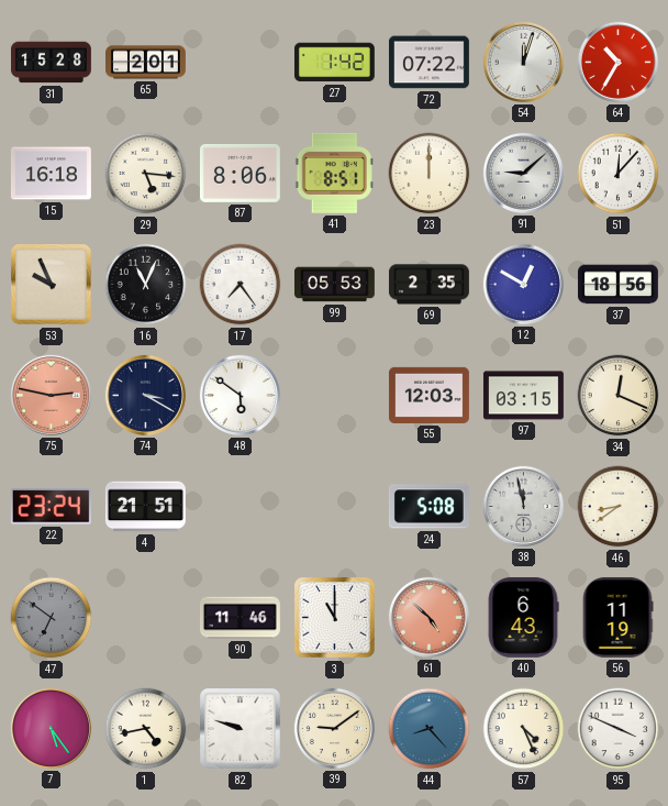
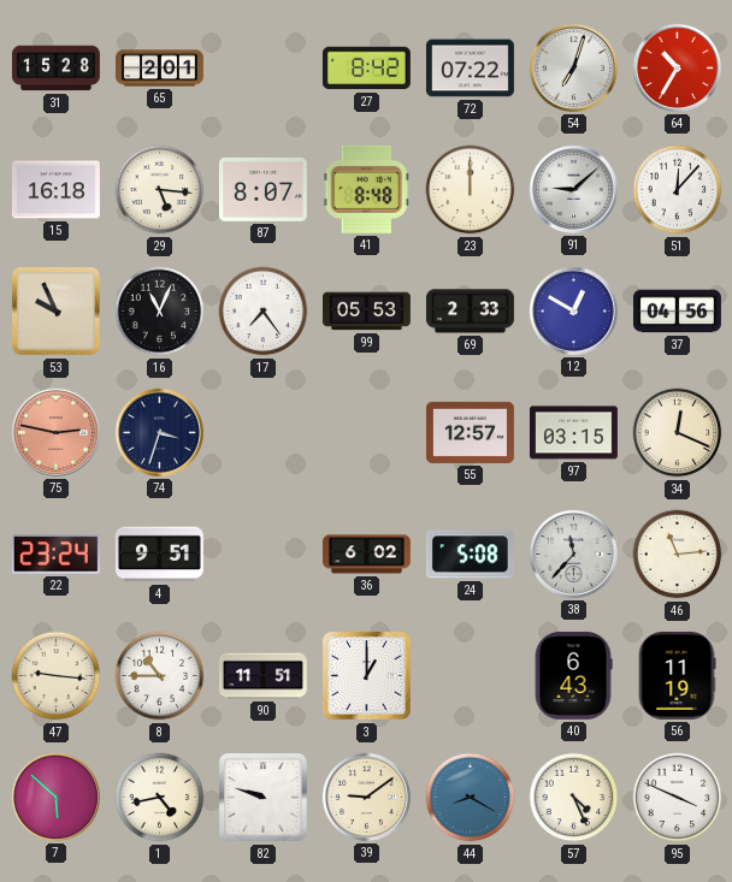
27: 1:42 -> 8:42 (366, 69)
54: 12:03 -> 7:03 (573, 67)
87: 8:06 -> 8:07 (262, 189)
41: 8:51 -> 8:48 (366, 189)
69: 2:35 -> 2:33 (470, 312)
37: 18:56 -> 04:56 (677, 312)
74: 3:20 -> 3:33 (159, 432)
48: 5:51 -> none (240, 395)
55: 12:03 -> 12:57 (470, 432)
4: 21:51 -> 9:51 (159, 555)
36: none -> 6:02 (367, 555)
38: 11:58 -> 11:37 (573, 554)
46: 8:39 -> 11:14 (678, 555)
47: 6:51 -> 9:16 (57, 676)
47 dial: grey -> cream (57, 676)
8: none -> 10:45 (160, 676)
90: 11:46 -> 11:51 (264, 676)
3: 11:00 -> 1:00 (367, 676)
61: 4:52 -> none (428, 617)
7: 5:24 -> 5:52 (55, 797)
44: 8:23 -> 8:20 (471, 798)
